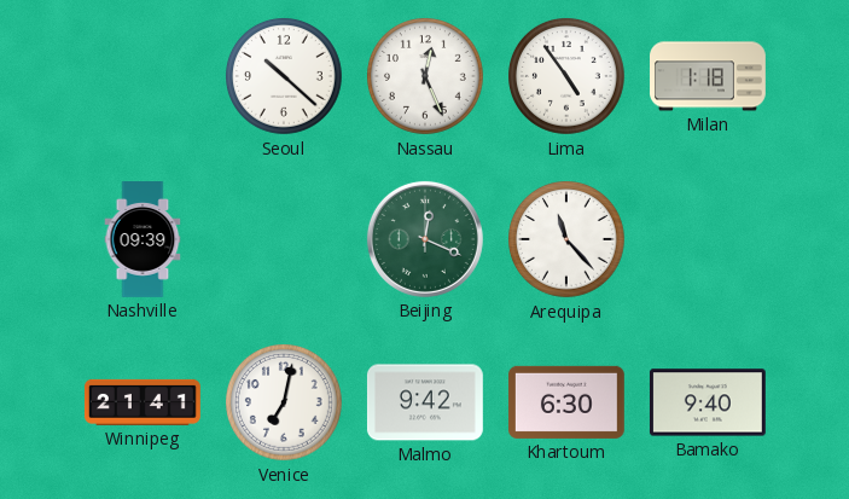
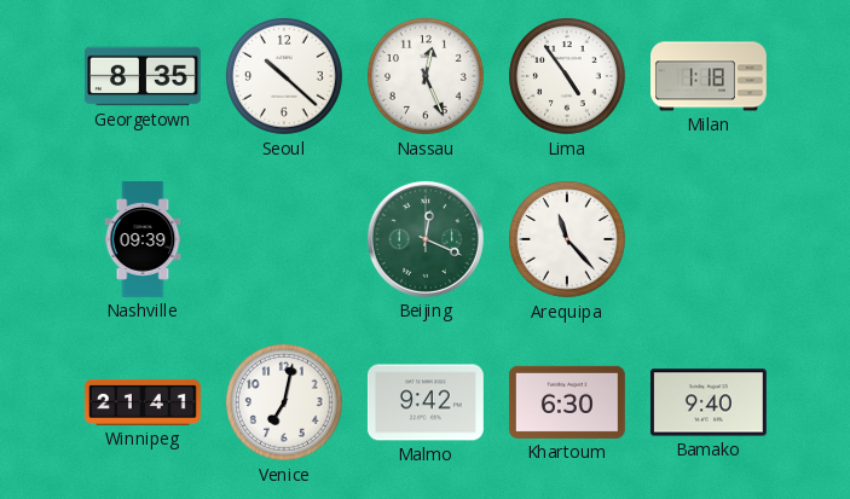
Georgetown: none -> 8:35 (144, 76)
